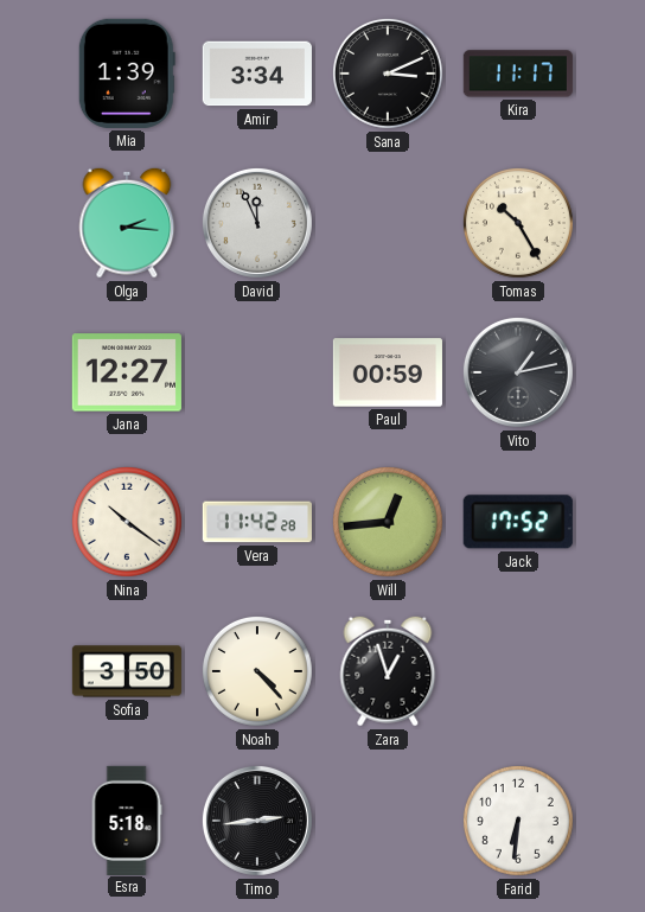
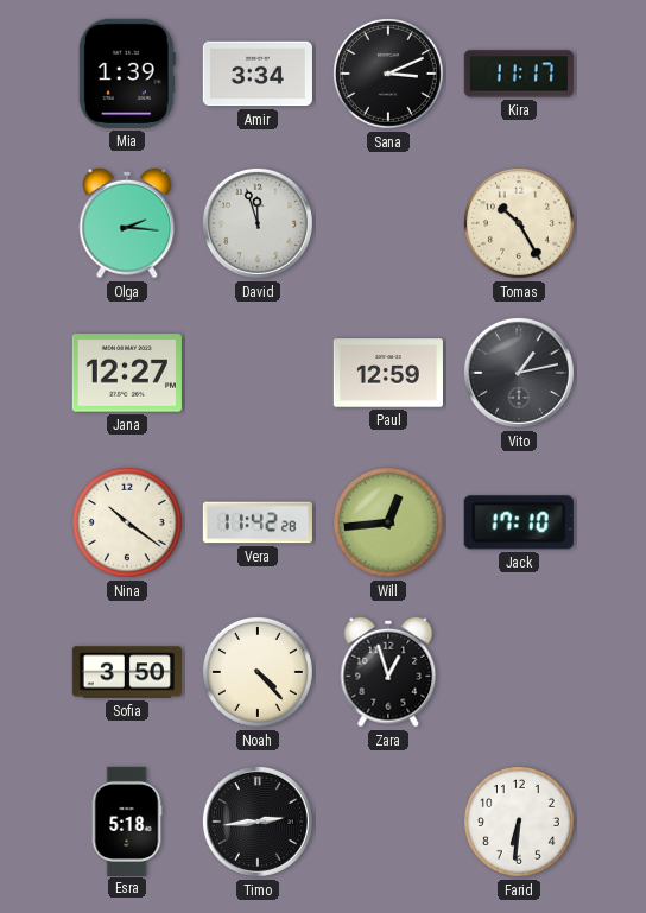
David: 11:56 -> 11:57 (258, 223)
Paul: 00:59 -> 12:59 (388, 373)
Jack: 17:52 -> 17:10 (519, 522)
